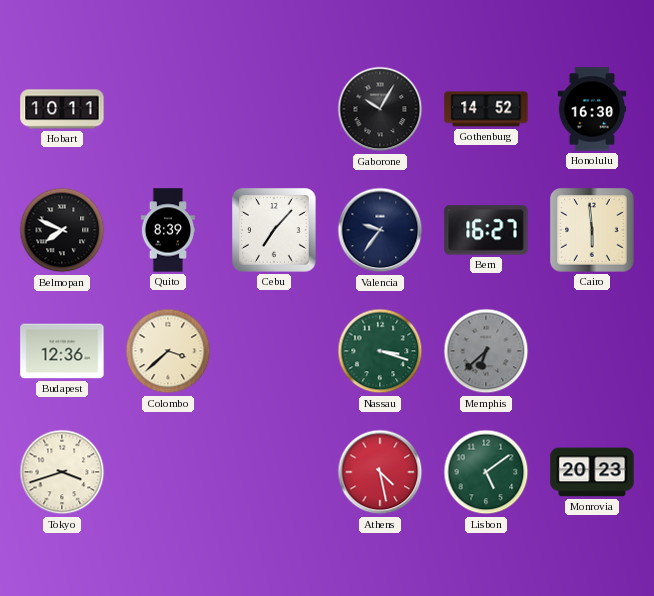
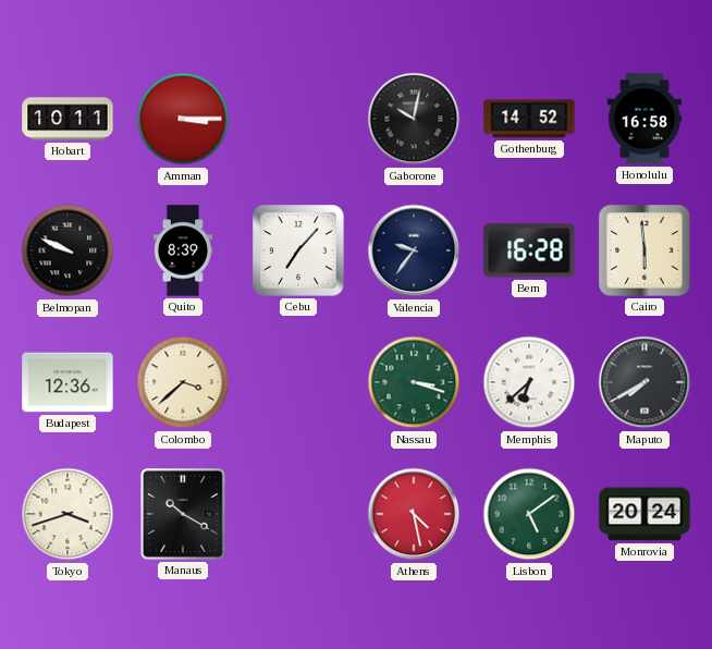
Amman: none -> 3:15 (183, 119)
Gaborone: 10:05 -> 10:02 (414, 119)
Honolulu: 16:30 -> 16:58 (645, 119)
Belmopan: 7:49 -> 9:49 (67, 250)
Bern: 16:27 -> 16:28 (529, 250)
Memphis dial: grey -> white (529, 382)
Maputo: none -> 7:40 (645, 382)
Manaus: none -> 10:20 (184, 515)
Monrovia: 20:23 -> 20:24 (645, 514)
